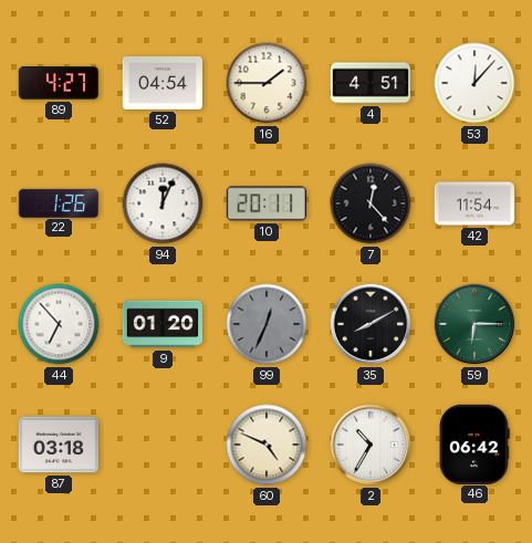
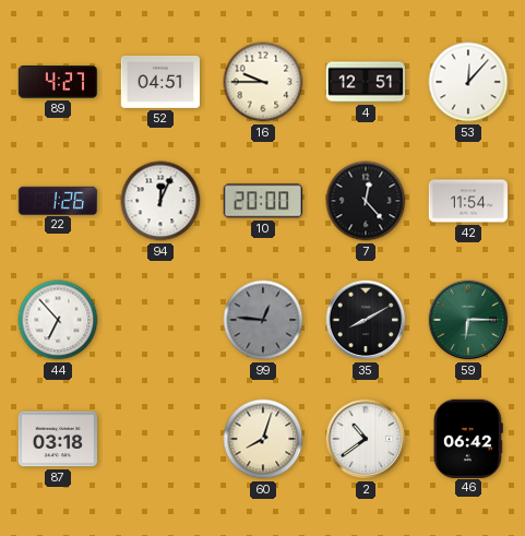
52: 04:54 -> 04:51 (160, 82)
16: 1:45 -> 9:45 (263, 82)
4: 4:51 -> 12:51 (365, 82)
10: 20:11 -> 20:00 (262, 201)
9: 01:20 -> none (161, 324)
99: 12:34 -> 12:46 (263, 320)
60: 4:49 -> 8:03 (263, 439)
2: 10:35 -> 10:39 (366, 439)
